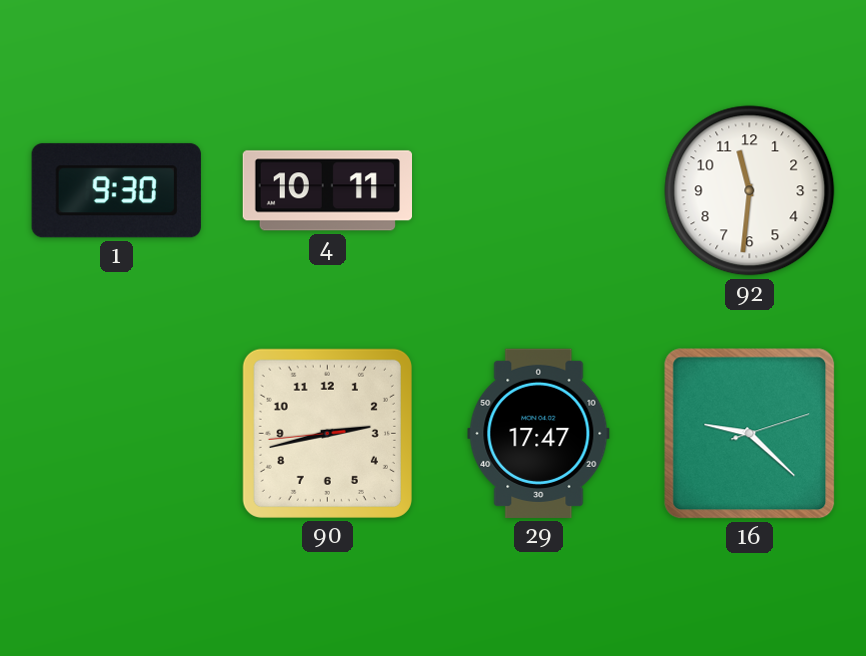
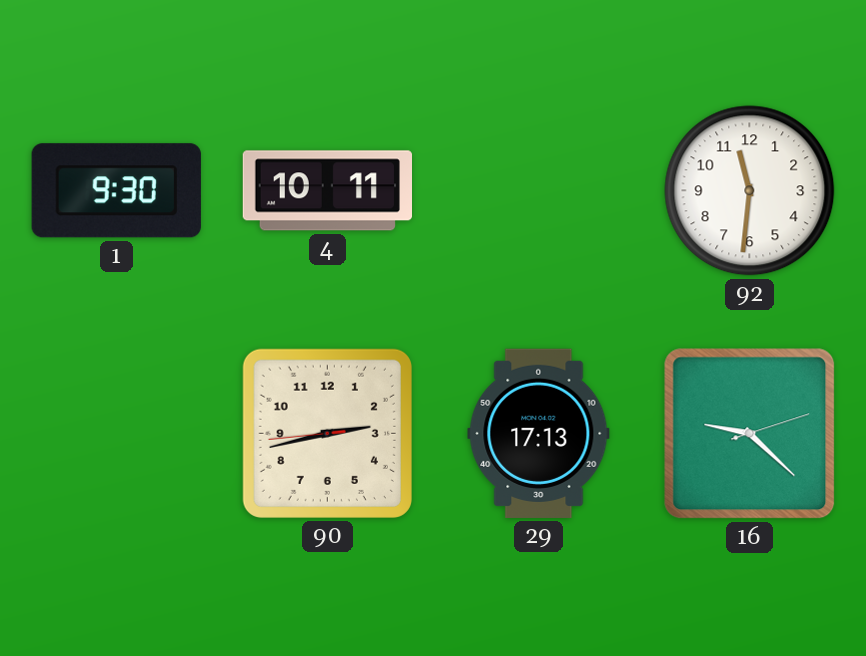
29: 17:47 -> 17:13 (539, 433)
